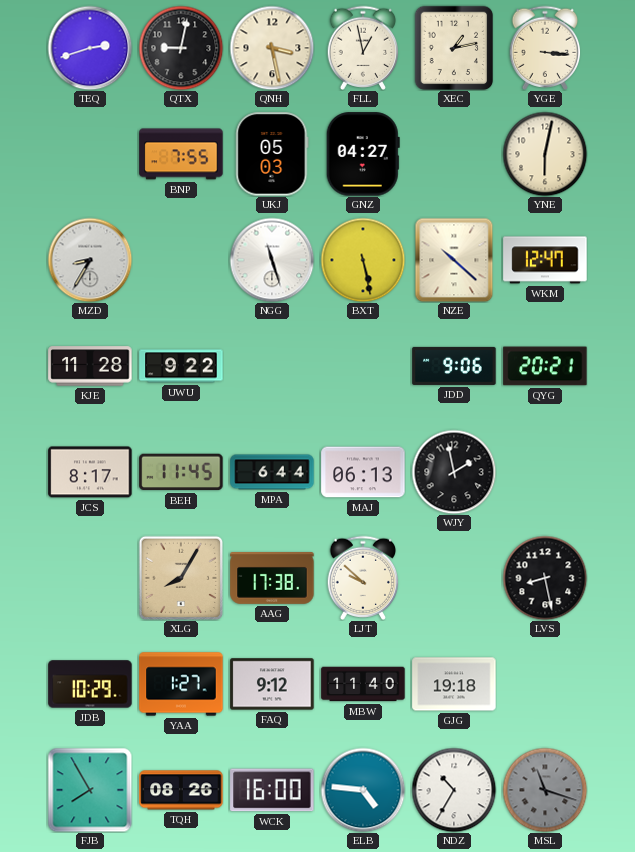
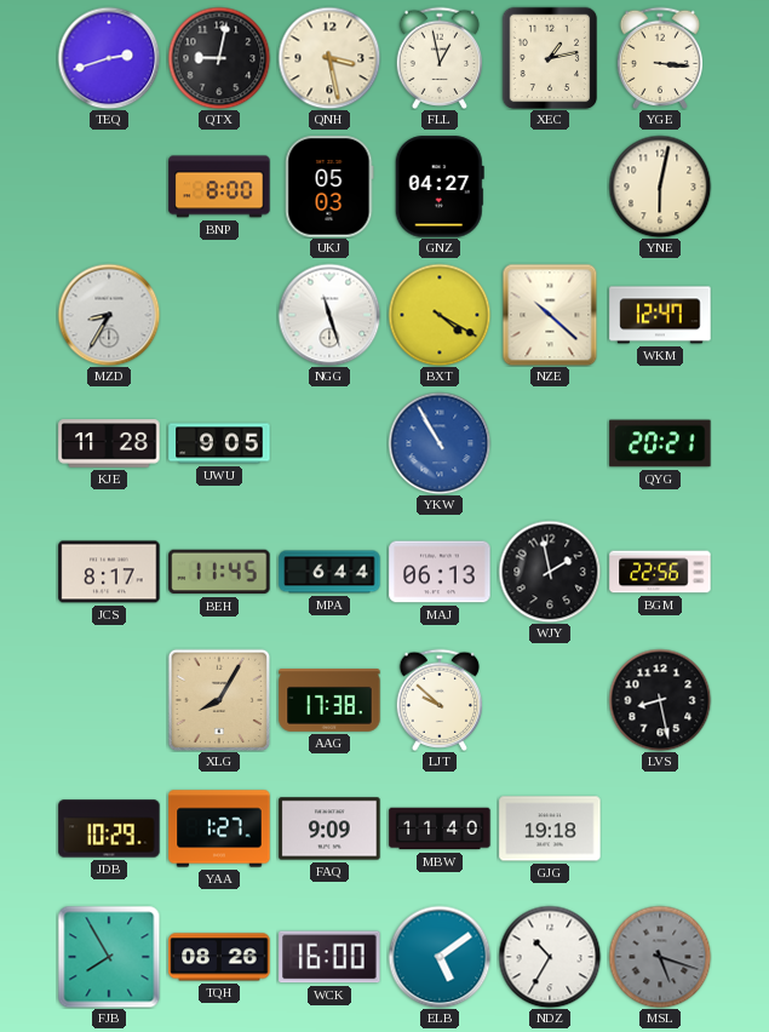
BNP: 7:55 -> 8:00 (219, 187)
BXT: 5:28 -> 4:20 (440, 315)
UWU: 9:22 -> 9:05 (219, 443)
YKW: none -> 10:55 (440, 443)
JDD: 9:06 -> none (454, 366)
BGM: none -> 22:56 (660, 572)
FAQ: 9:12 -> 9:09 (329, 829)
ELB: 4:46 -> 5:09 (440, 957)
MSL: 11:18 -> 5:18 (660, 957)
